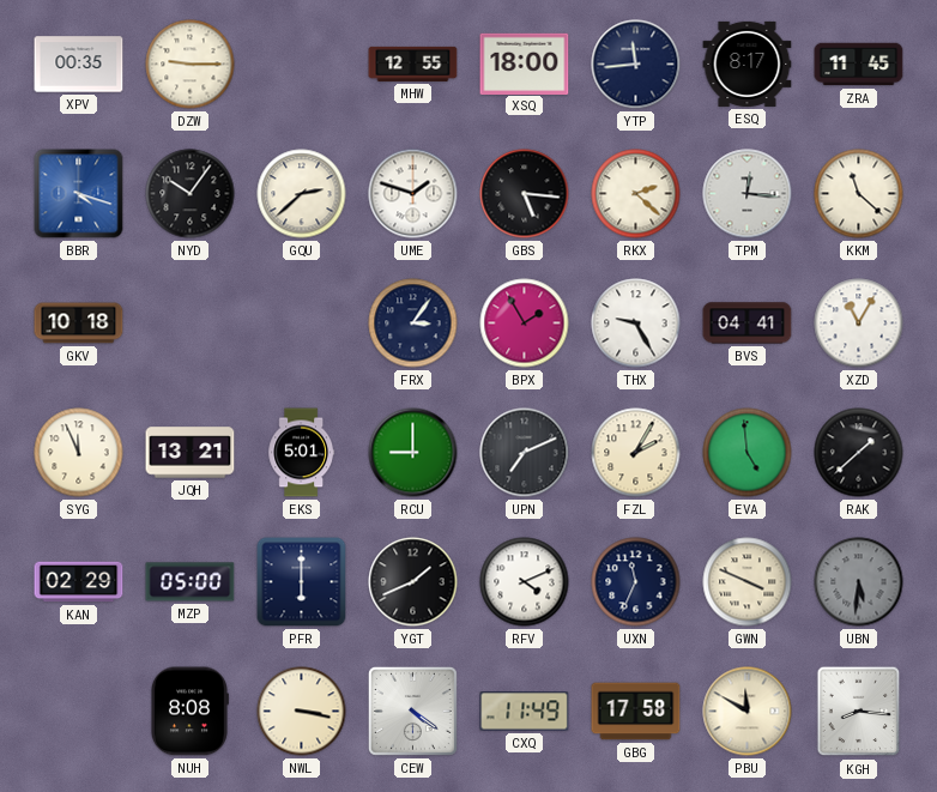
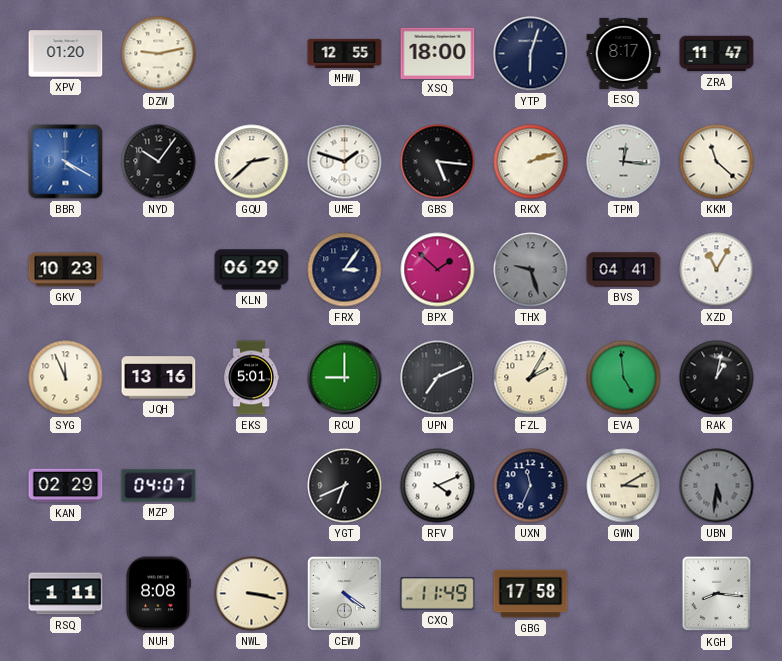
XPV: 00:35 -> 01:20 (66, 54)
DZW: 9:15 -> 9:13 (159, 54)
YTP: 11:44 -> 6:03 (531, 54)
ZRA: 11:45 -> 11:47 (717, 54)
BBR: 4:18 -> 4:20 (66, 162)
RKX: 2:22 -> 2:12 (531, 162)
GKV: 10:18 -> 10:23 (66, 270)
KLN: none -> 06:29 (252, 270)
BPX: 1:55 -> 1:52 (438, 270)
THX: 9:25 -> 9:27 (531, 270)
THX dial: white -> grey (531, 270)
JQH: 13:21 -> 13:16 (159, 378)
RAK: 1:38 -> 1:02 (717, 378)
MZP: 05:00 -> 04:07 (159, 486)
PFR: 6:00 -> none (302, 582)
YGT: 1:41 -> 6:41 (345, 486)
GWN: 3:49 -> 3:10 (624, 486)
RSQ: none -> 1:11 (66, 594)
PBU: 11:50 -> none (748, 712)
